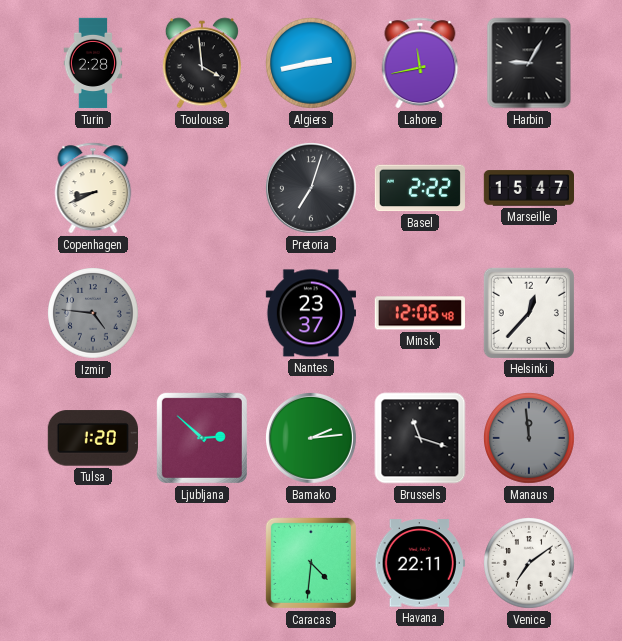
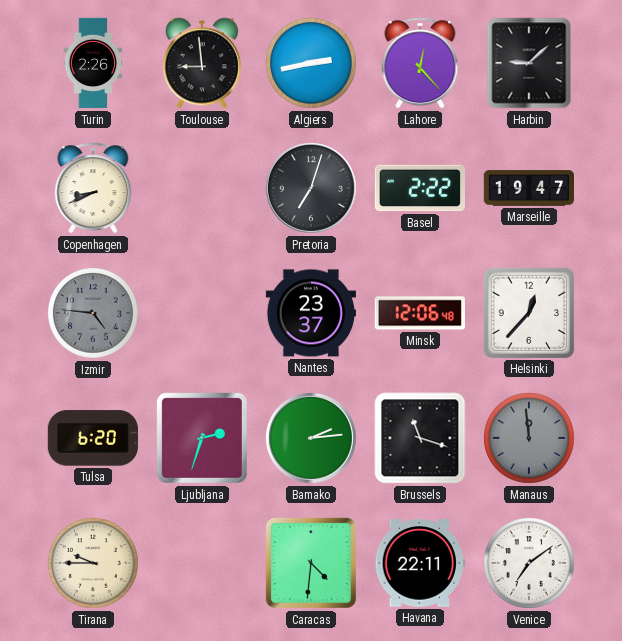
Turin: 2:28 -> 2:26 (93, 63)
Toulouse: 3:59 -> 8:59 (202, 63)
Lahore: 11:43 -> 12:23 (420, 63)
Harbin: 9:05 -> 9:08 (529, 63)
Marseille: 15:47 -> 19:47 (528, 188)
Tulsa: 1:20 -> 6:20 (93, 438)
Ljubljana: 2:52 -> 2:33 (202, 438)
Tirana: none -> 9:45 (94, 564)
